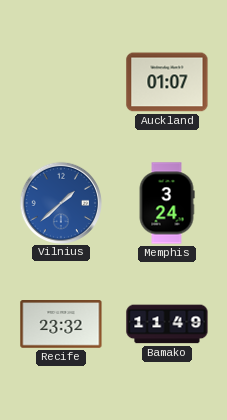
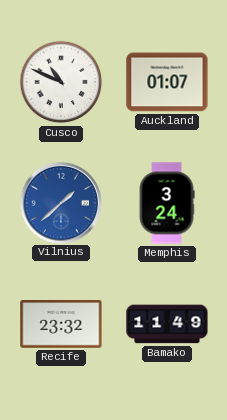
Cusco: none -> 10:49 (61, 82)
